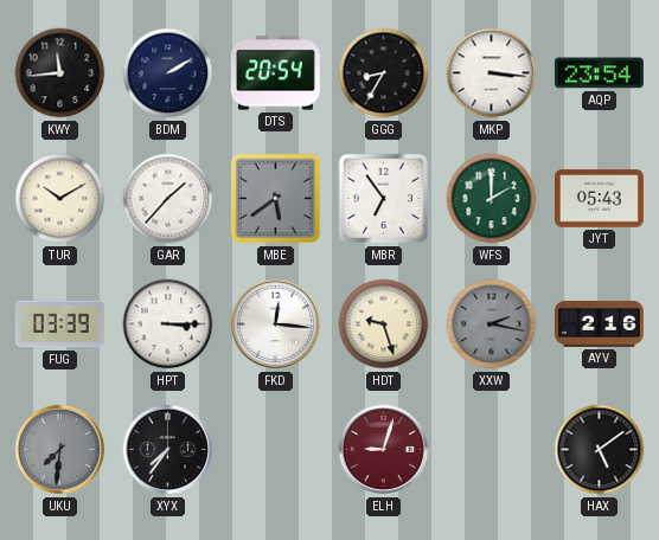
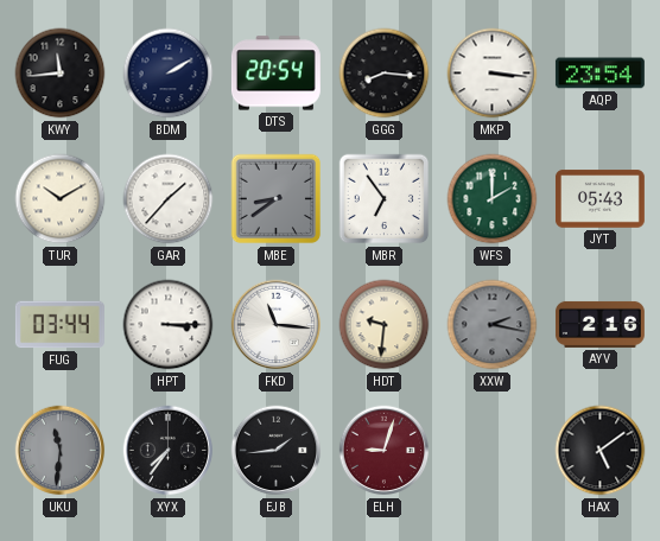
GGG: 8:35 -> 8:16 (385, 74)
MBE: 5:39 -> 8:39 (277, 199)
FUG: 03:39 -> 03:44 (59, 325)
FKD: 12:16 -> 11:16 (277, 325)
HDT: 9:27 -> 9:31 (385, 325)
UKU: 7:31 -> 11:31 (61, 451)
EJB: none -> 1:44 (277, 451)
